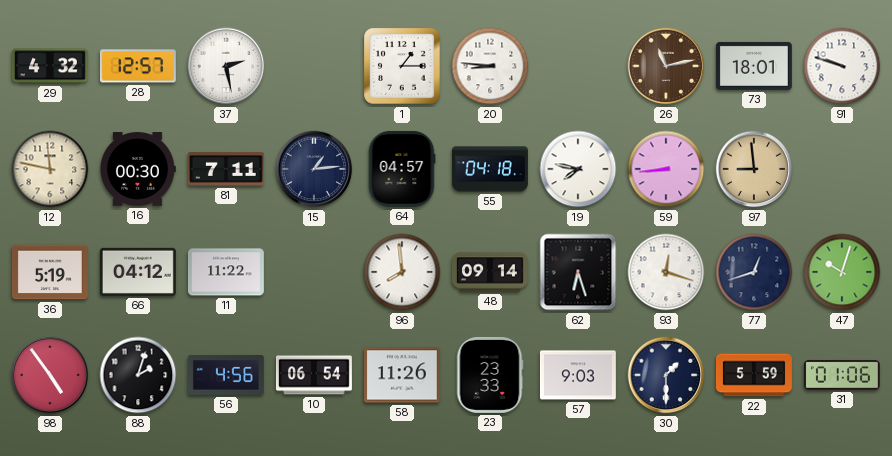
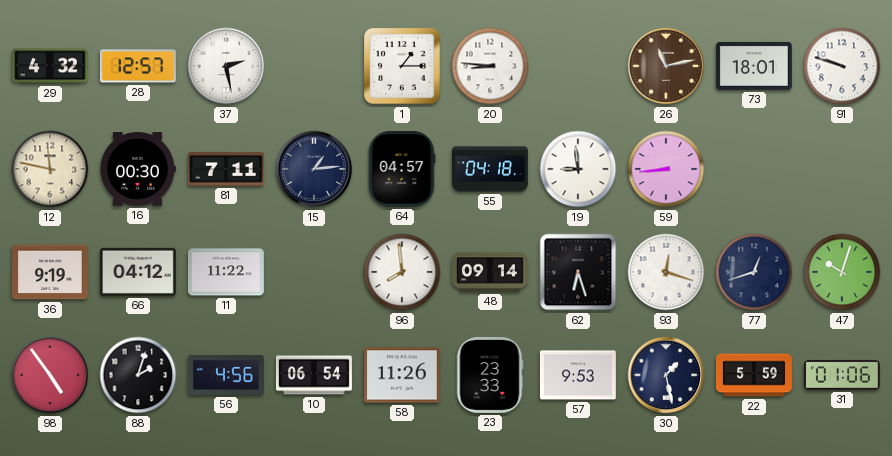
19: 7:47 -> 8:59 (578, 169)
97: 8:59 -> none (754, 169)
36: 5:19 -> 9:19 (50, 272)
57: 9:03 -> 9:53 (578, 375)
30: 1:30 -> 1:28 (666, 375)
